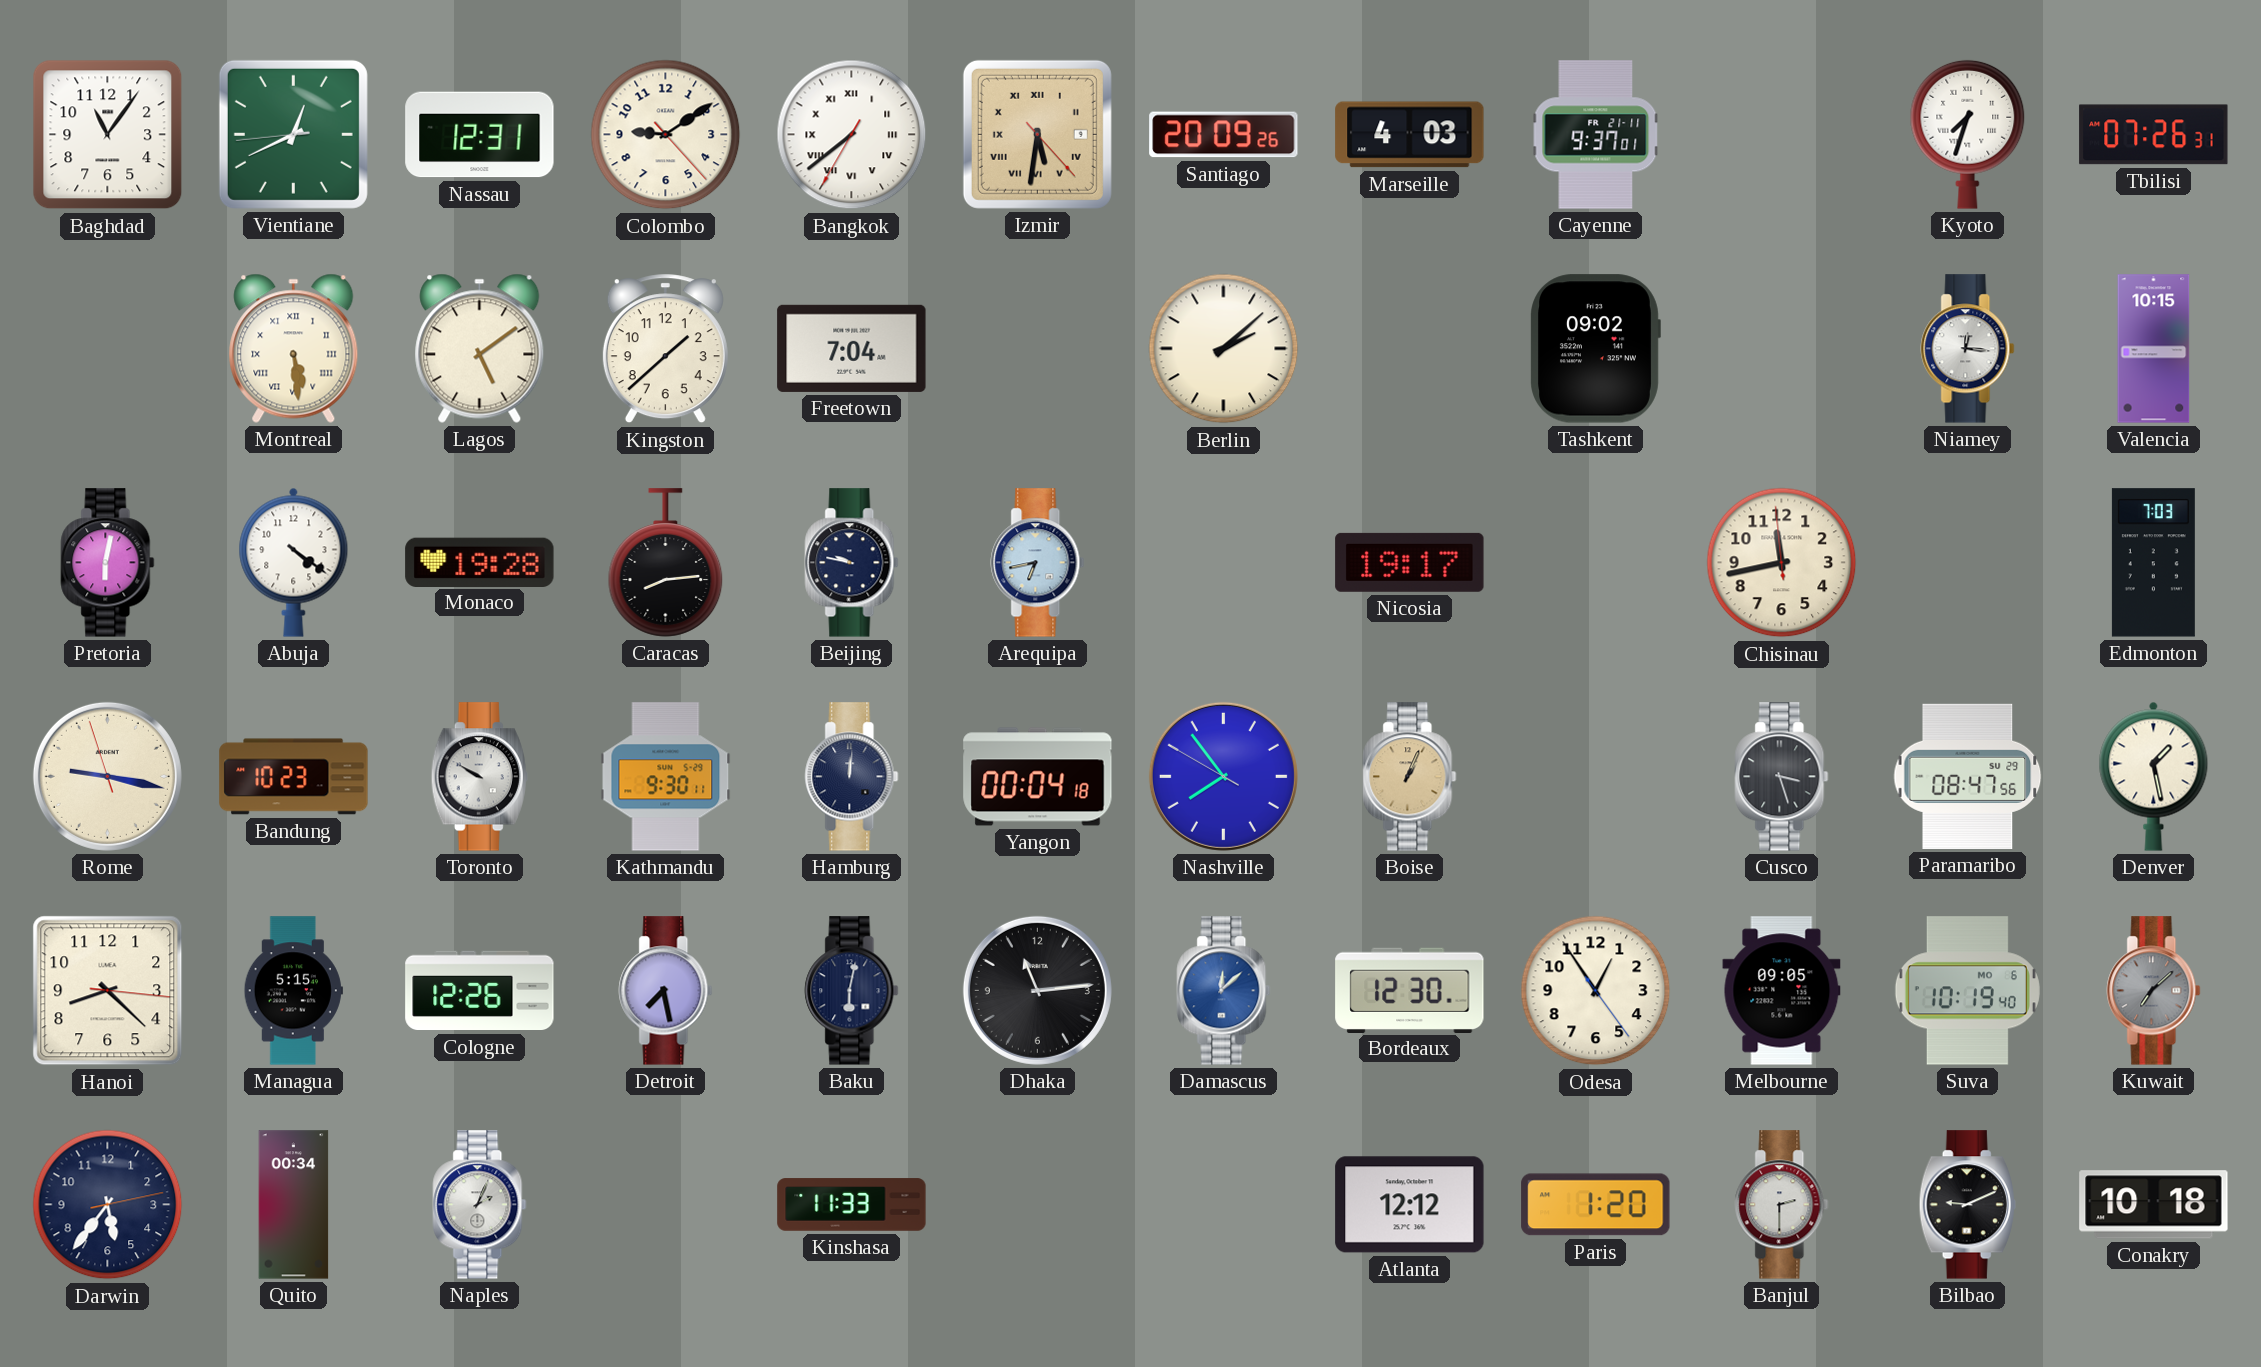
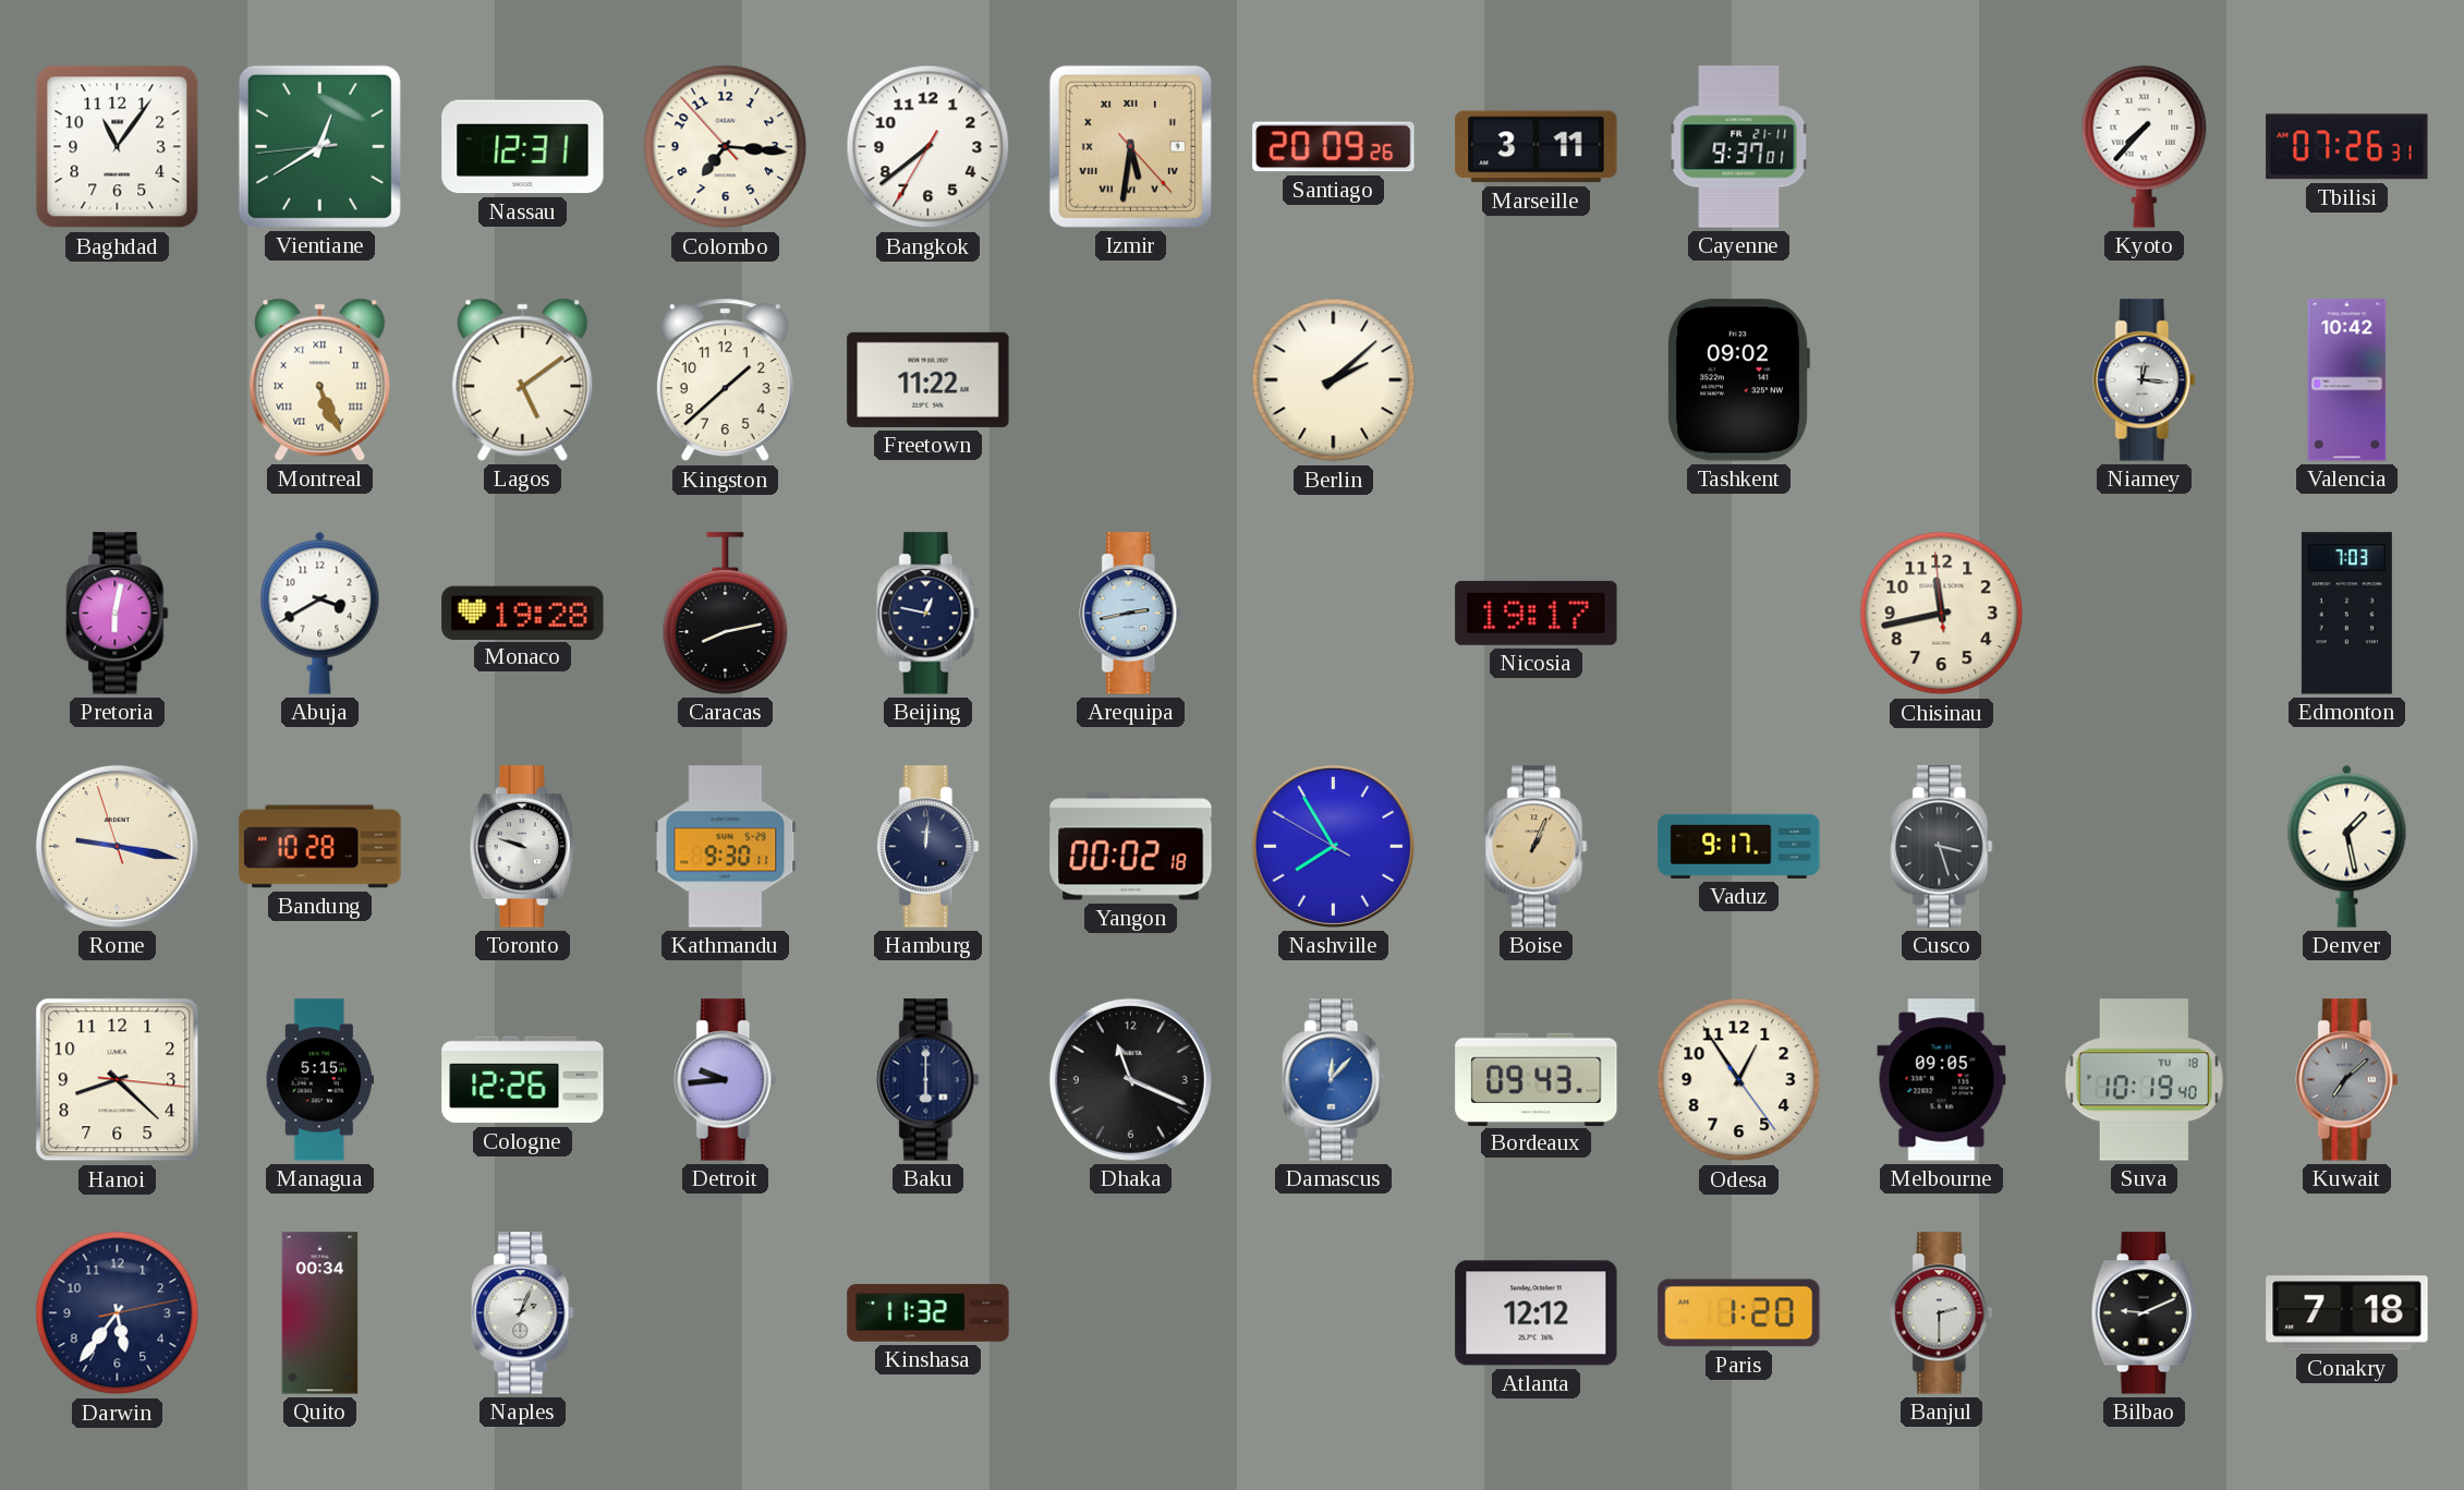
Vientiane: 12:40 -> 12:39 (319, 146)
Colombo: 9:09 -> 7:15 (726, 147)
Bangkok numerals: Roman -> Arabic (928, 147)
Marseille: 4:03 -> 3:11 (1537, 147)
Kyoto: 7:33 -> 7:37 (2145, 146)
Montreal: 5:29 -> 5:26 (320, 379)
Freetown: 7:04 -> 11:22 (928, 379)
Valencia: 10:15 -> 10:42 (2347, 380)
Abuja: 4:21 -> 3:40 (320, 613)
Caracas: 8:14 -> 8:13 (726, 614)
Beijing: 9:47 -> 12:47 (928, 614)
Arequipa: 6:43 -> 2:43 (1131, 614)
Bandung: 10:23 -> 10:28 (320, 847)
Toronto: 9:50 -> 9:48 (522, 847)
Yangon: 00:04 -> 00:02 (1131, 847)
Nashville: 7:53 -> 7:54 (1333, 846)
Vaduz: none -> 9:17 (1739, 846)
Paramaribo: 08:47 -> none (1968, 776)
Detroit: 7:28 -> 9:44 (726, 1080)
Baku: 6:02 -> 6:00 (928, 1080)
Dhaka: 11:14 -> 11:19 (1130, 1079)
Damascus: 12:08 -> 12:07 (1334, 1080)
Bordeaux: 12:30 -> 09:43 (1537, 1079)
Suva date: MO 6 -> TU 18 (2144, 1080)
Kinshasa: 11:33 -> 11:32 (928, 1313)
Conakry: 10:18 -> 7:18 (2347, 1313)
